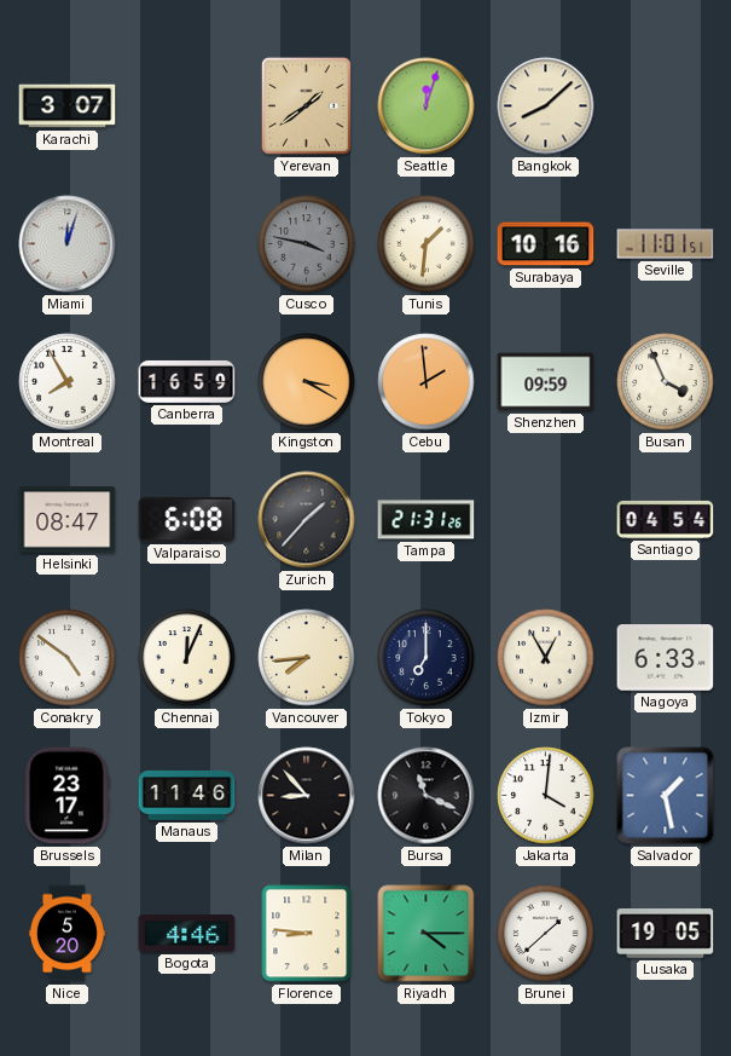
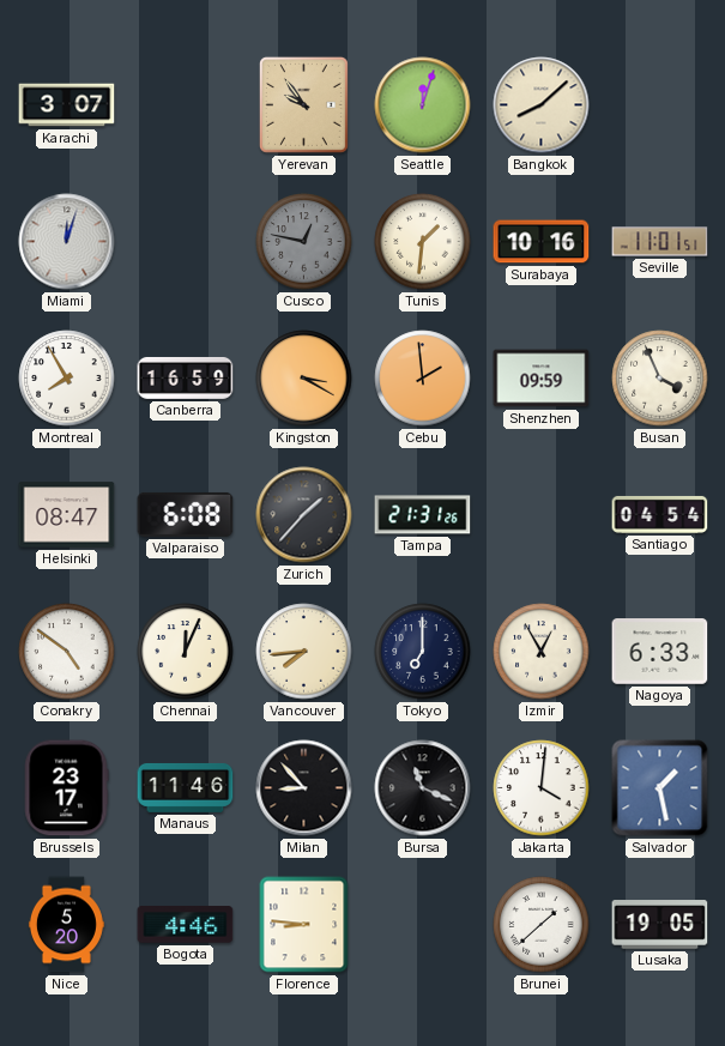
Yerevan: 1:39 -> 9:54 (303, 104)
Cusco: 3:47 -> 12:47 (304, 242)
Riyadh: 4:15 -> none (427, 934)
